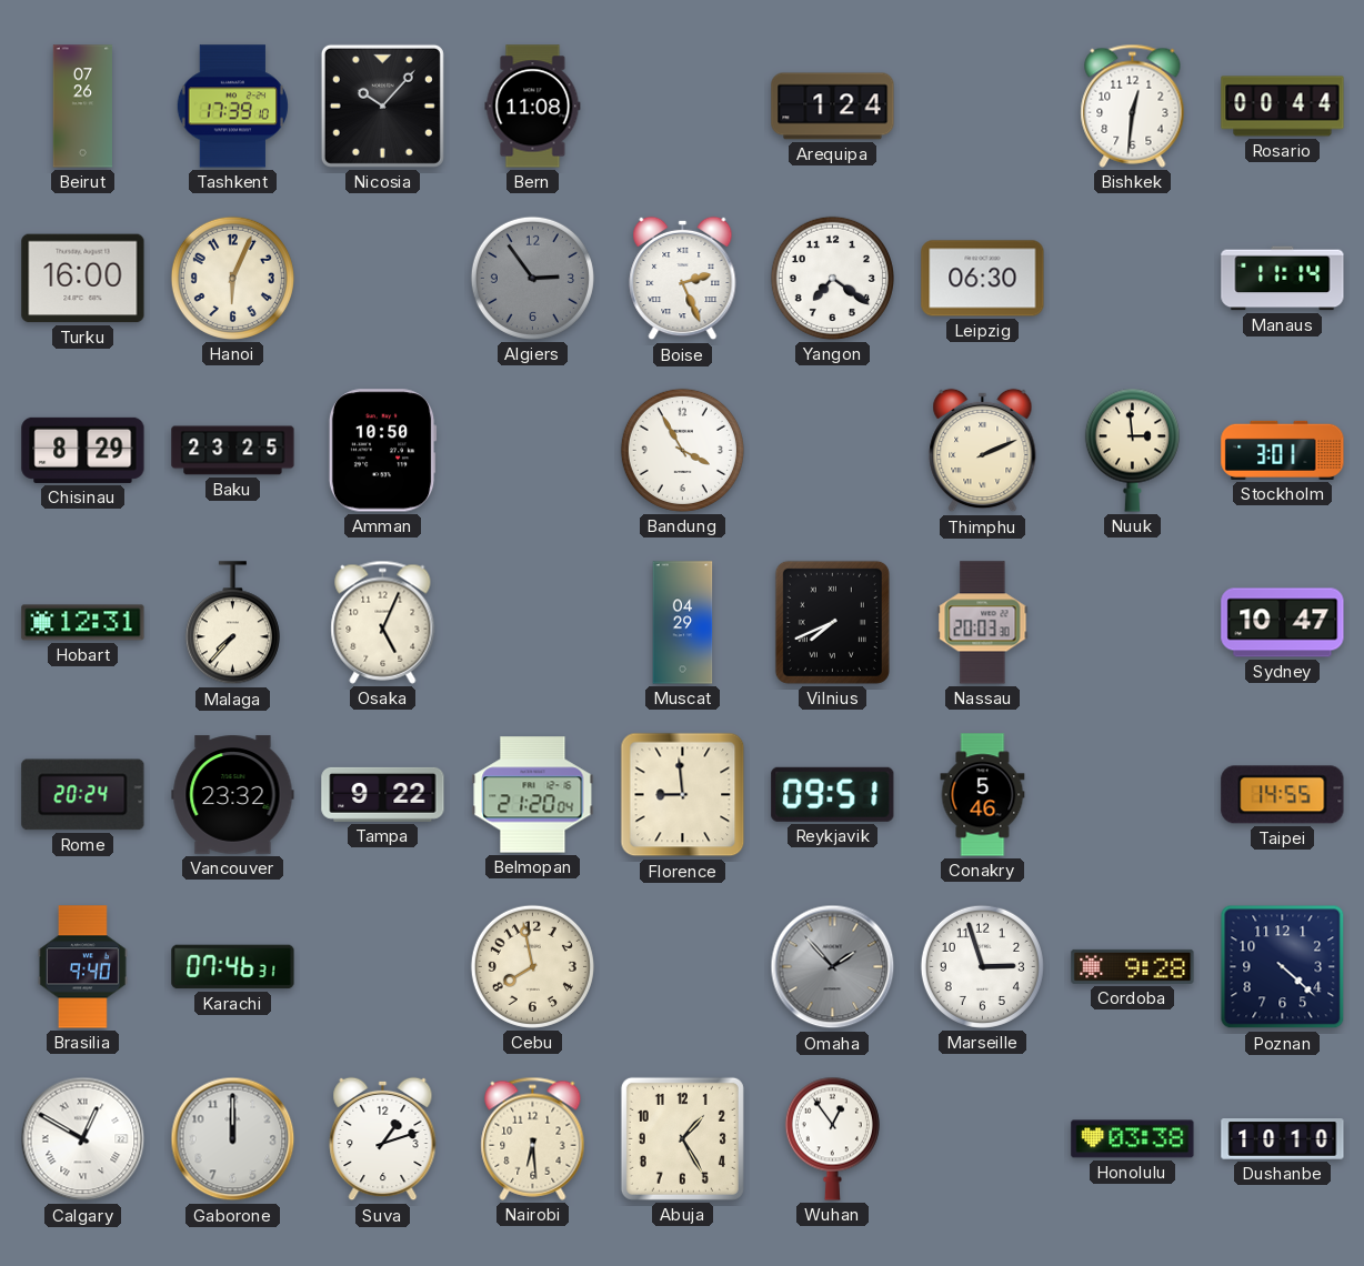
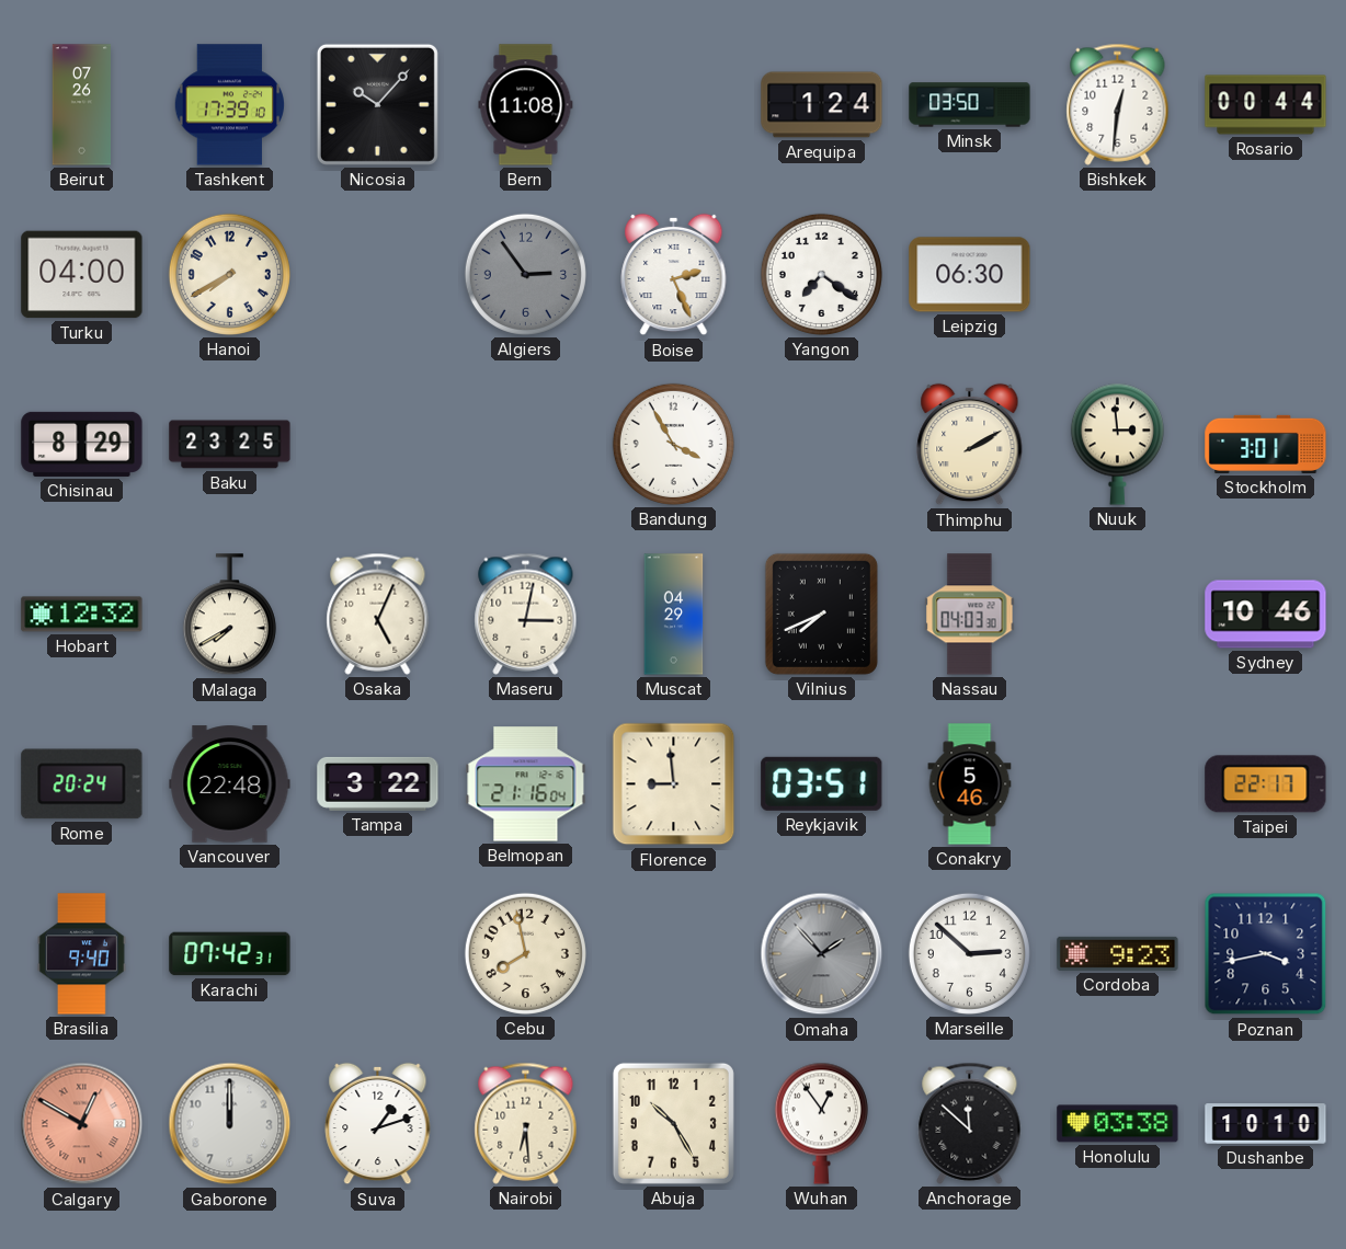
Minsk: none -> 03:50 (970, 105)
Turku: 16:00 -> 04:00 (82, 275)
Hanoi: 6:04 -> 7:40 (229, 274)
Manaus: 11:14 -> none (1283, 279)
Amman: 10:50 -> none (382, 451)
Thimphu: 2:11 -> 2:10 (970, 445)
Hobart: 12:31 -> 12:32 (82, 615)
Malaga: 7:37 -> 7:40 (229, 615)
Maseru: none -> 3:02 (526, 614)
Nassau: 20:03 -> 04:03 (970, 615)
Sydney: 10:47 -> 10:46 (1266, 615)
Vancouver: 23:32 -> 22:48 (230, 784)
Tampa: 9:22 -> 3:22 (378, 783)
Belmopan: 21:20 -> 21:16 (526, 784)
Reykjavik: 09:51 -> 03:51 (822, 783)
Taipei: 14:55 -> 22:17 (1266, 784)
Karachi: 07:46 -> 07:42 (230, 954)
Marseille: 2:57 -> 2:52 (969, 953)
Cordoba: 9:28 -> 9:23 (1118, 953)
Poznan: 4:22 -> 3:43 (1266, 954)
Calgary dial: white -> salmon (82, 1124)
Abuja: 1:25 -> 10:25 (673, 1123)
Anchorage: none -> 11:52 (970, 1123)
